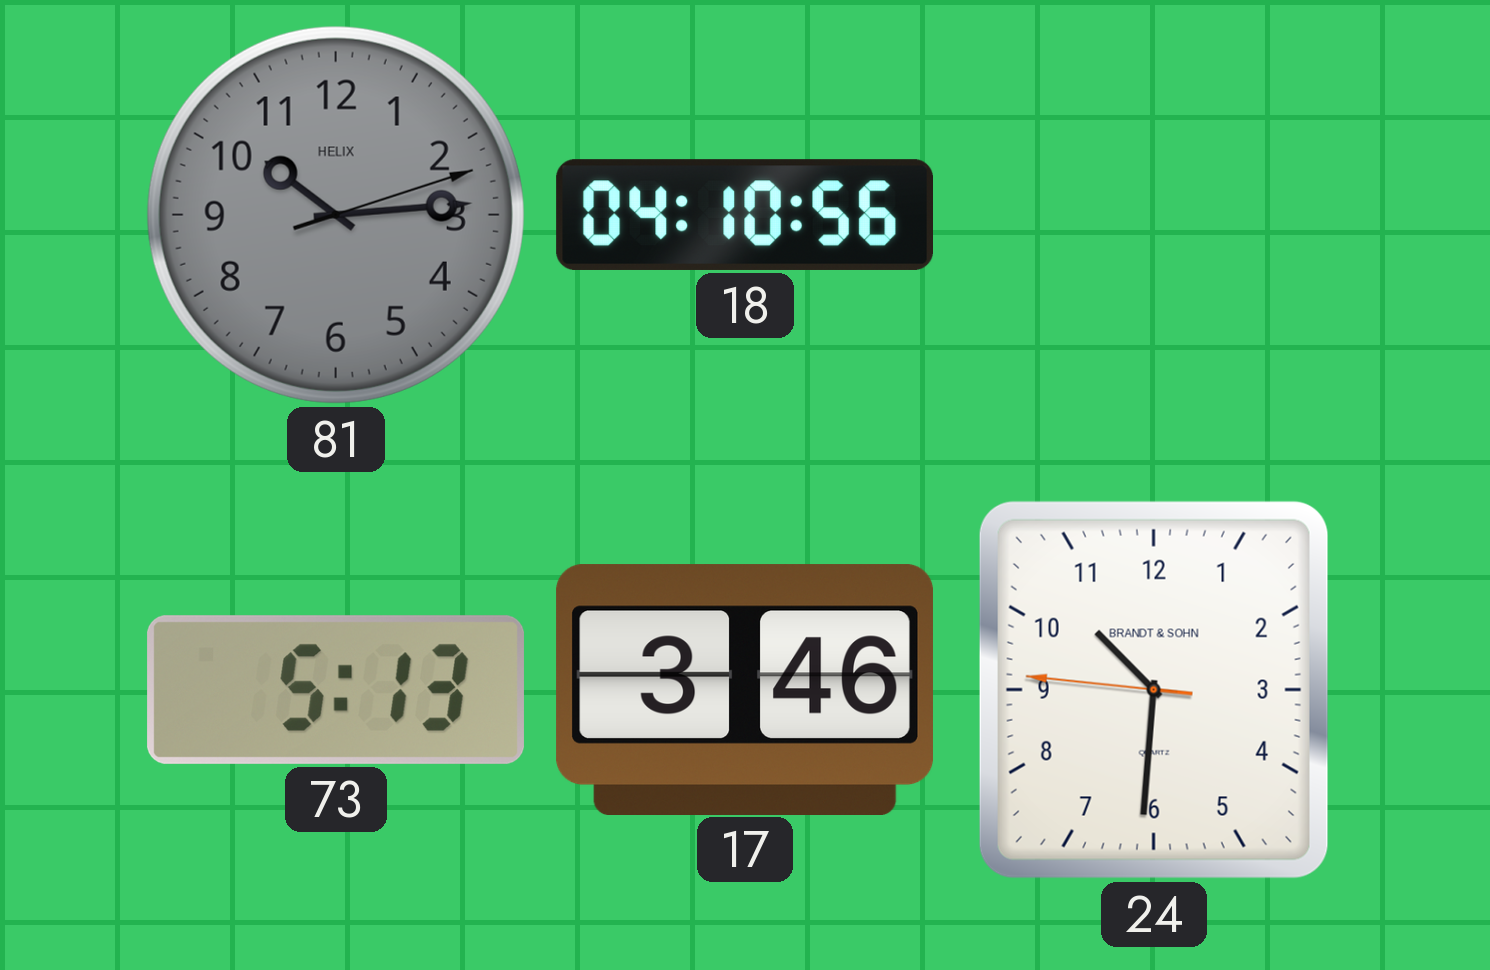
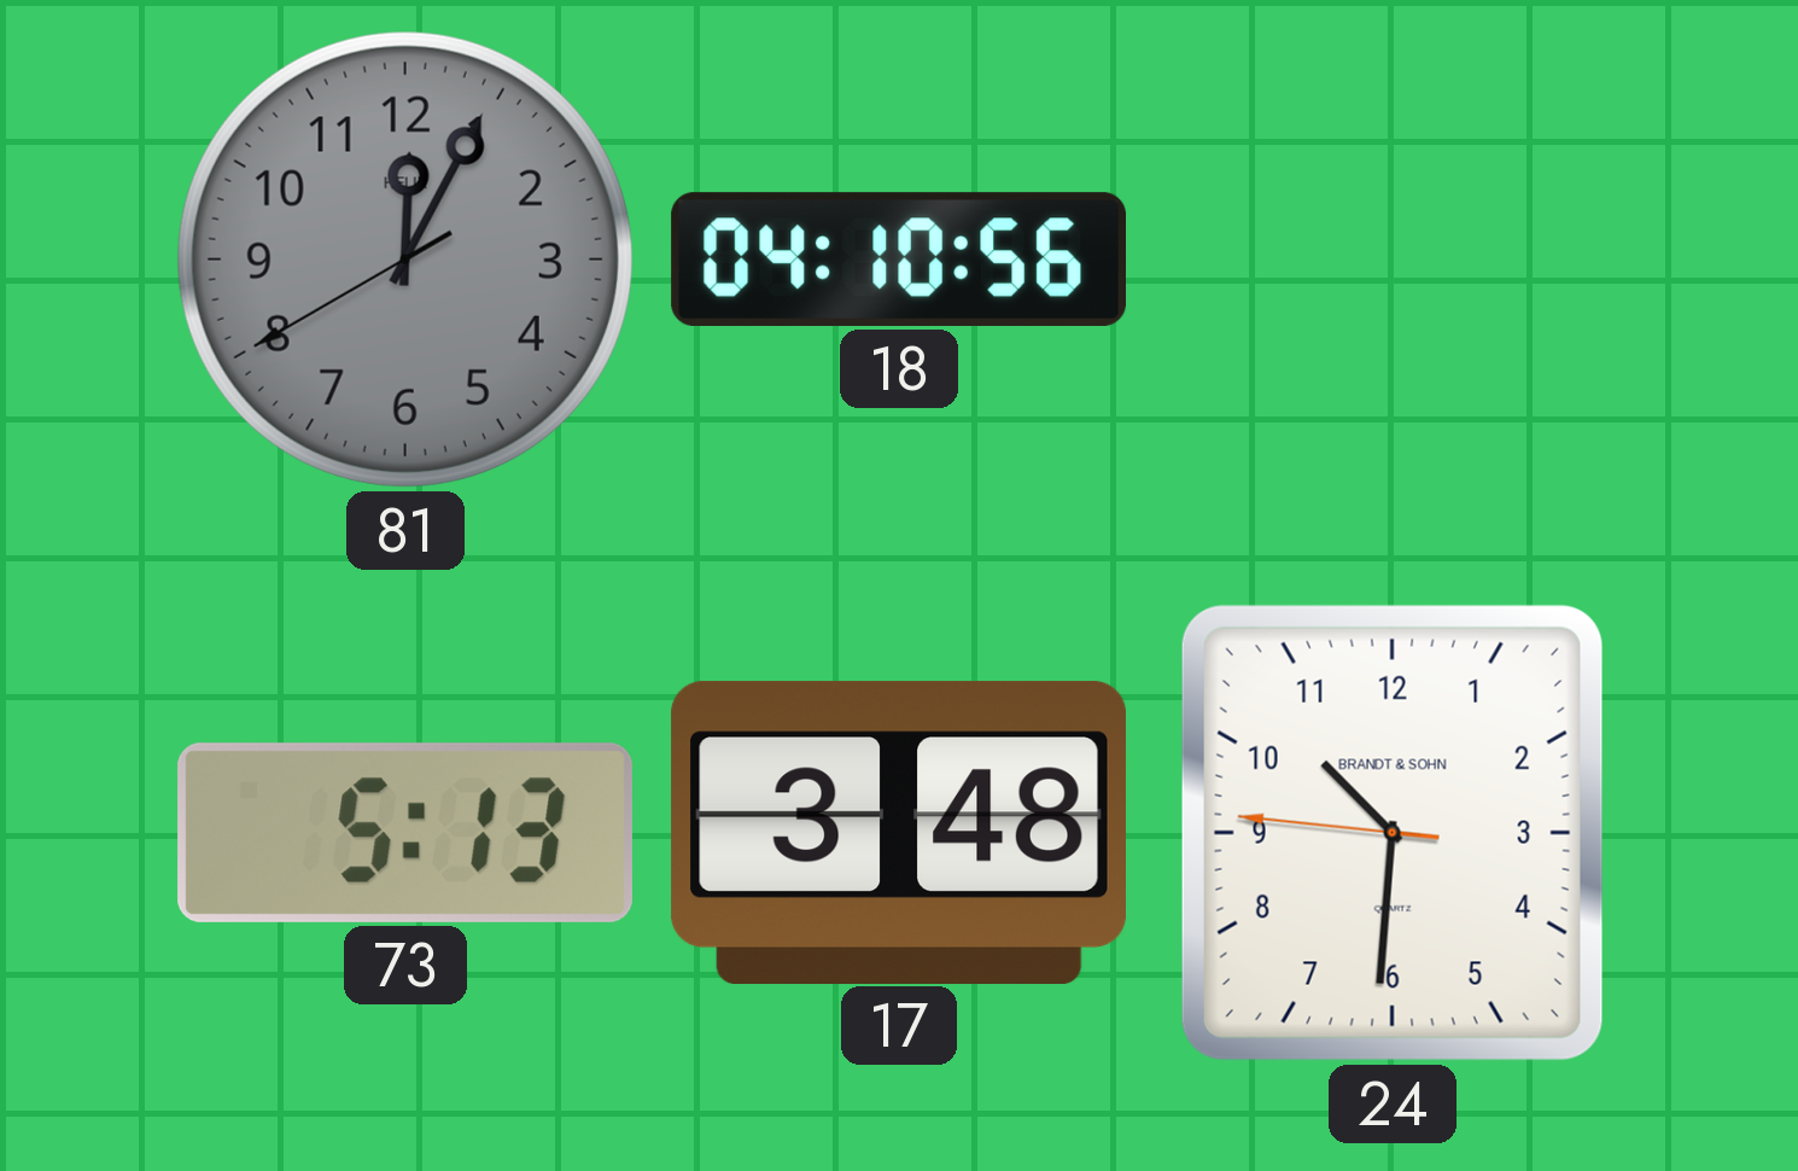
81: 10:14 -> 12:04 (405, 260)
17: 3:46 -> 3:48 (899, 832)
